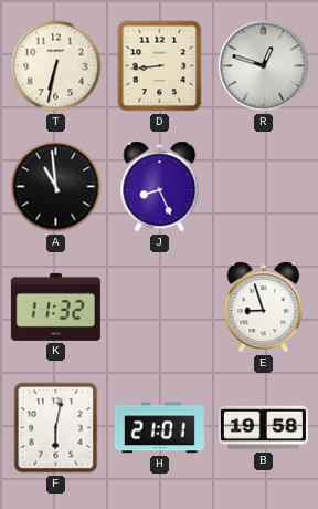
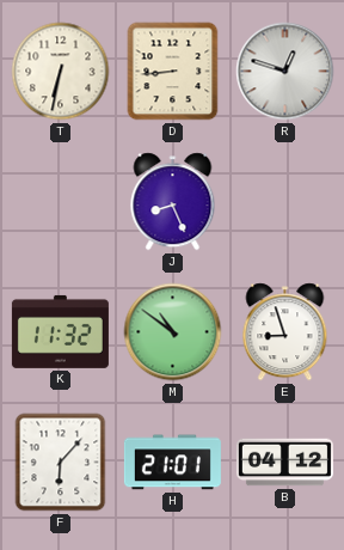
A: 10:59 -> none (56, 187)
M: none -> 10:51 (173, 332)
F: 6:02 -> 6:07 (61, 463)
B: 19:58 -> 04:12 (284, 463)
